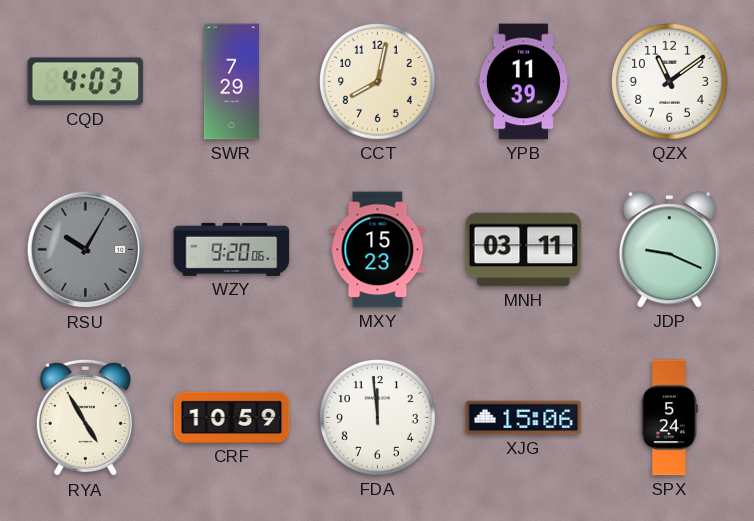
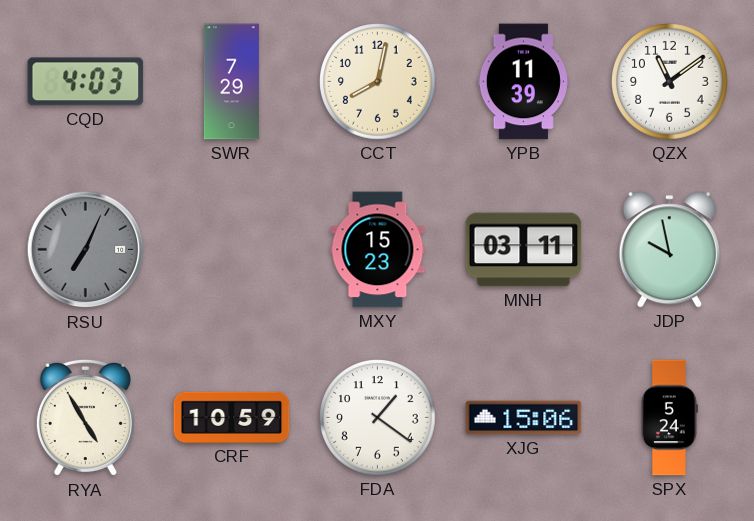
RSU: 10:05 -> 7:04 (86, 250)
WZY: 9:20 -> none (232, 249)
JDP: 9:19 -> 9:58 (669, 250)
FDA: 11:59 -> 1:21 (378, 418)
